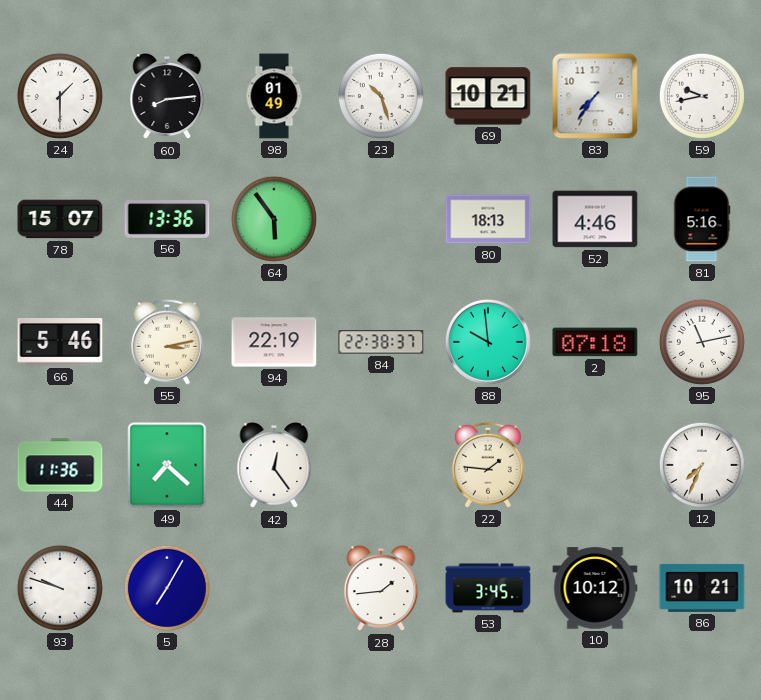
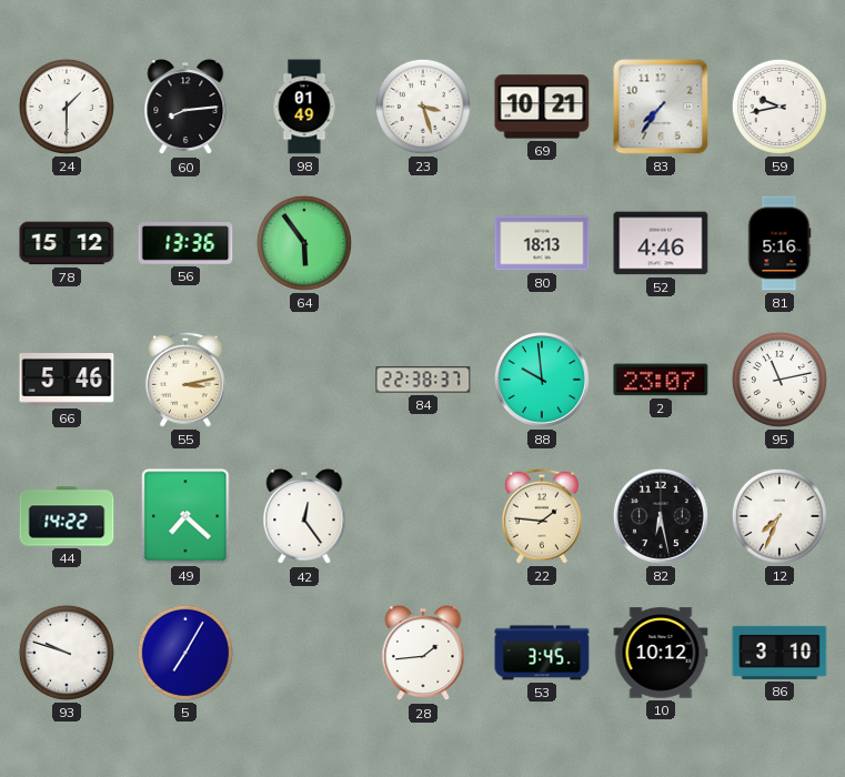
23: 10:27 -> 3:27 (423, 107)
78: 15:07 -> 15:12 (67, 243)
94: 22:19 -> none (274, 342)
2: 07:18 -> 23:07 (661, 380)
44: 11:36 -> 14:22 (67, 516)
82: none -> 6:28 (661, 516)
86: 10:21 -> 3:10 (779, 653)
